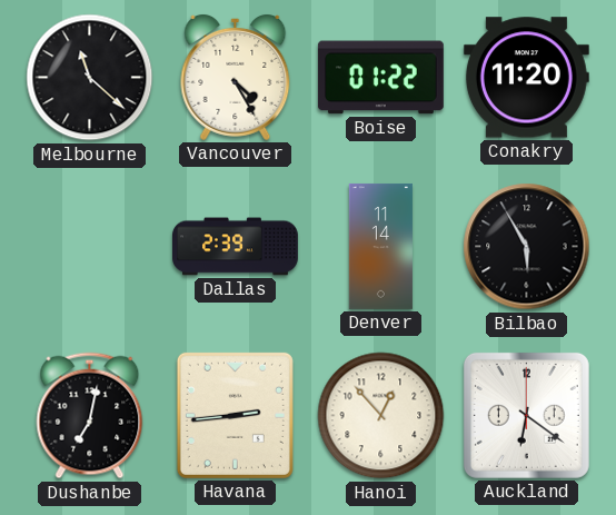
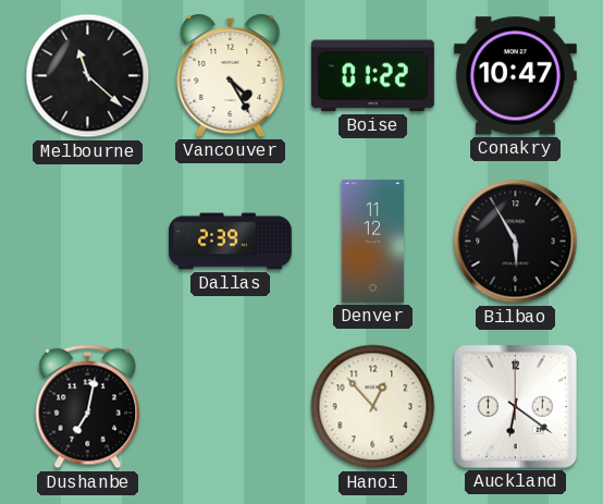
Conakry: 11:20 -> 10:47 (515, 76)
Denver: 11:14 -> 11:12 (372, 241)
Havana: 2:44 -> none (235, 415)
